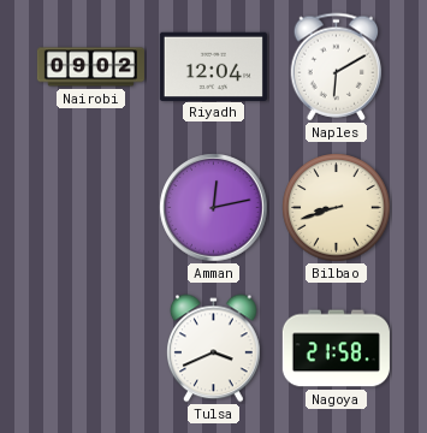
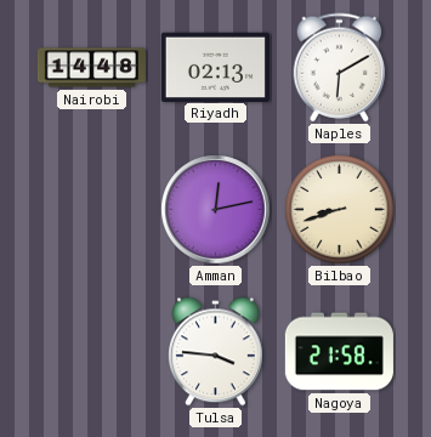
Nairobi: 09:02 -> 14:48 (91, 68)
Riyadh: 12:04 -> 02:13 (215, 67)
Tulsa: 3:41 -> 3:46 (216, 352)
